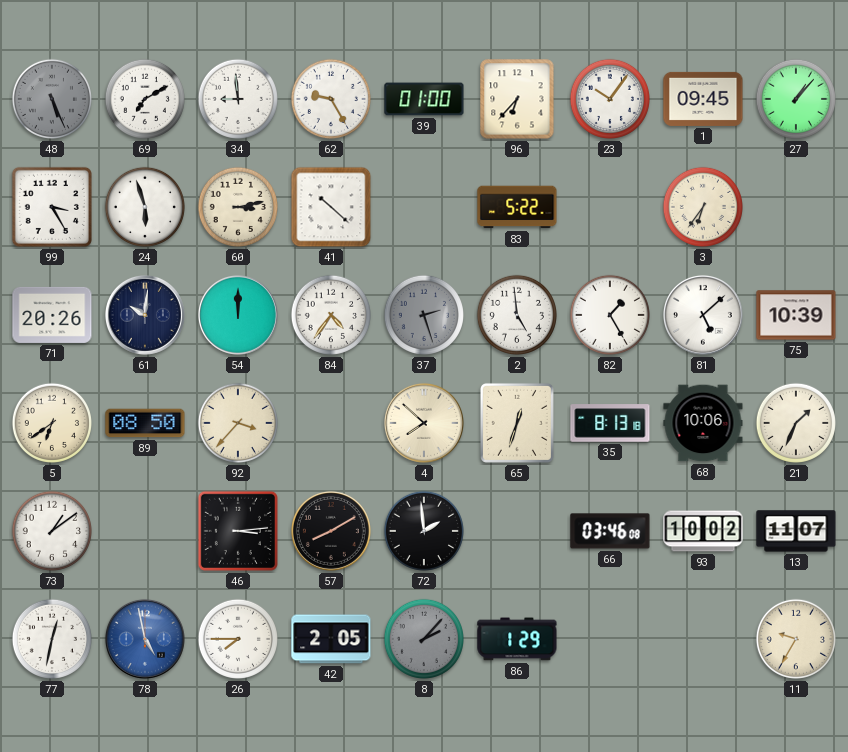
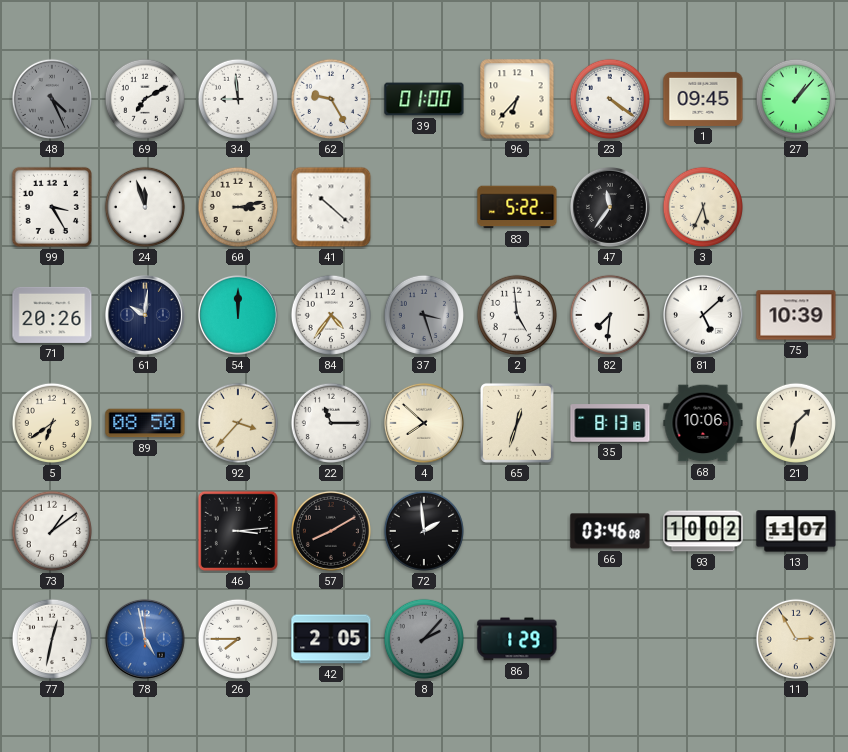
48: 5:26 -> 4:26 (52, 99)
23: 10:06 -> 4:21 (610, 99)
24: 5:57 -> 11:57 (145, 207)
47: none -> 11:36 (610, 207)
3: 6:36 -> 5:34 (703, 207)
37: 2:27 -> 3:27 (424, 315)
82: 1:25 -> 7:31 (610, 315)
22: none -> 11:15 (331, 423)
21: 1:34 -> 1:32 (796, 423)
11: 9:35 -> 2:55 (796, 639)
